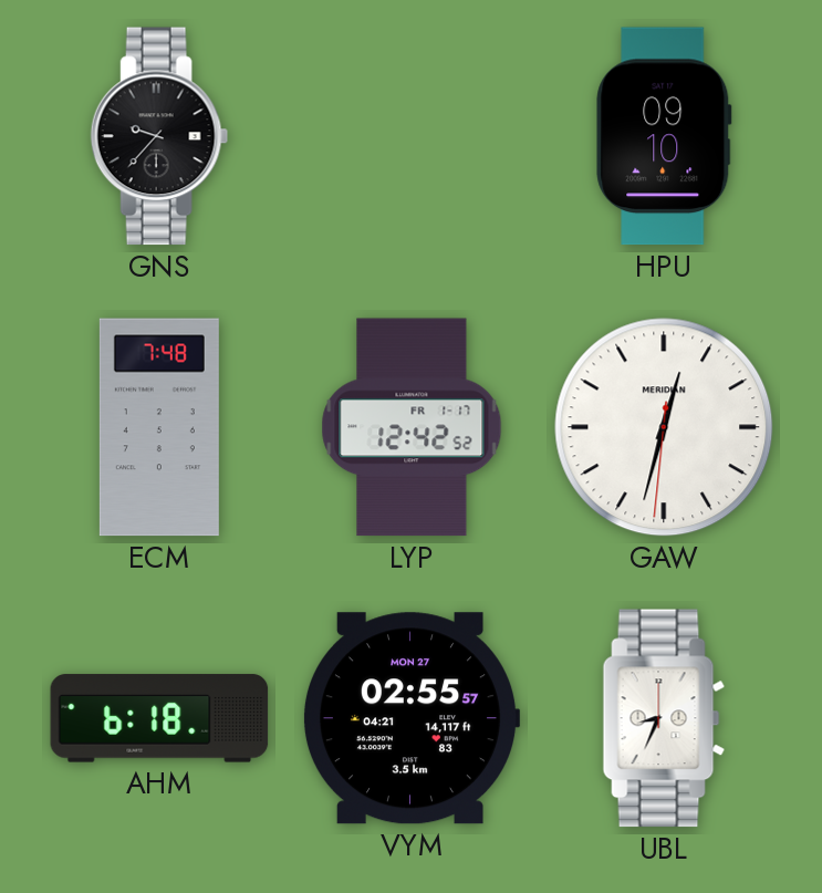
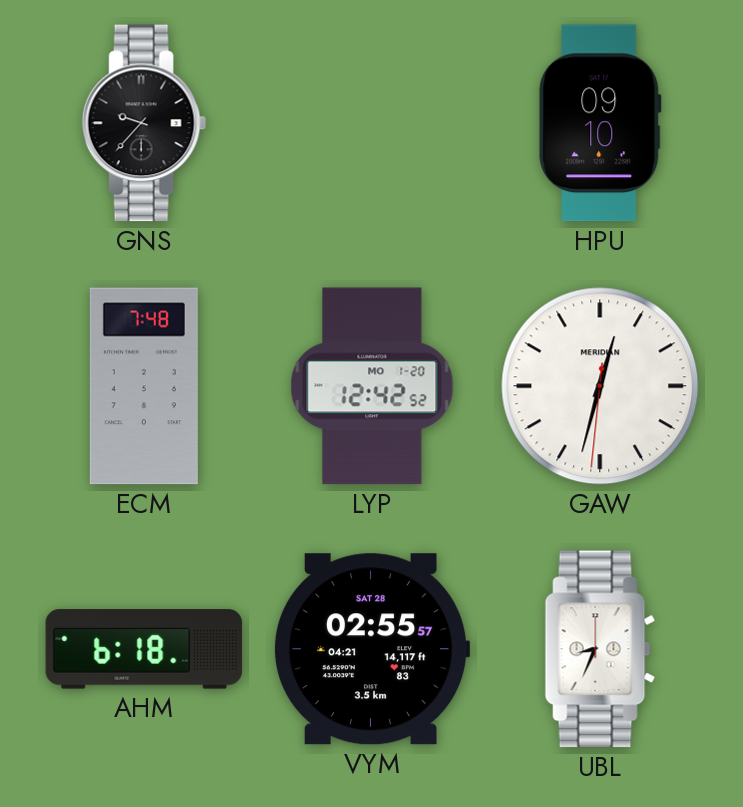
LYP date: FR 1-17 -> MO 1-20 (372, 386)
VYM date: MON 27 -> SAT 28 (372, 649)
